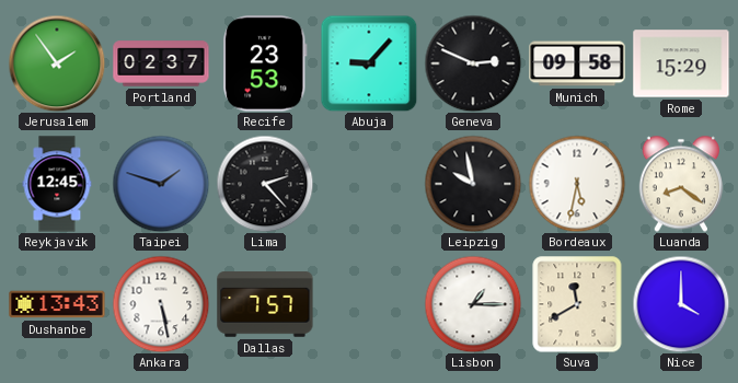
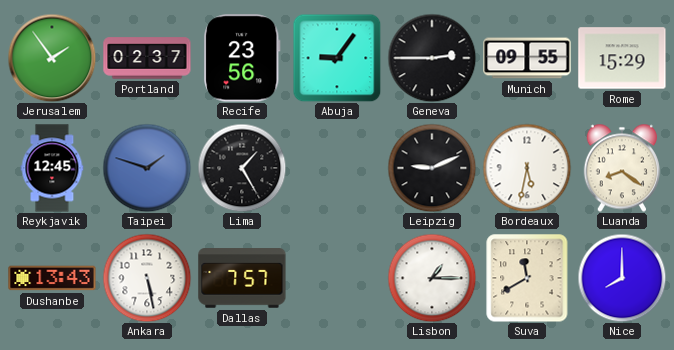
Recife: 23:53 -> 23:56 (242, 58)
Abuja: 9:07 -> 9:06 (337, 58)
Geneva: 2:49 -> 2:45 (432, 58)
Munich: 09:58 -> 09:55 (527, 58)
Lima: 2:23 -> 1:25 (242, 168)
Leipzig: 9:58 -> 9:11 (432, 168)
Nice: 4:00 -> 8:00 (622, 278)
